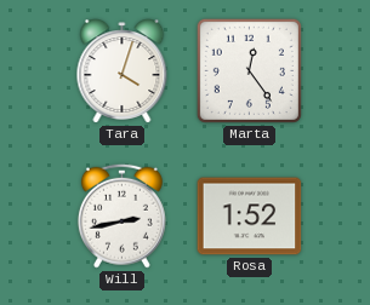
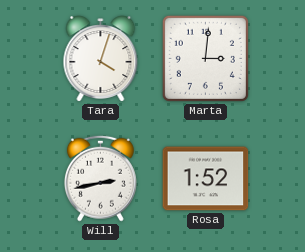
Marta: 12:24 -> 3:01 (205, 58)
